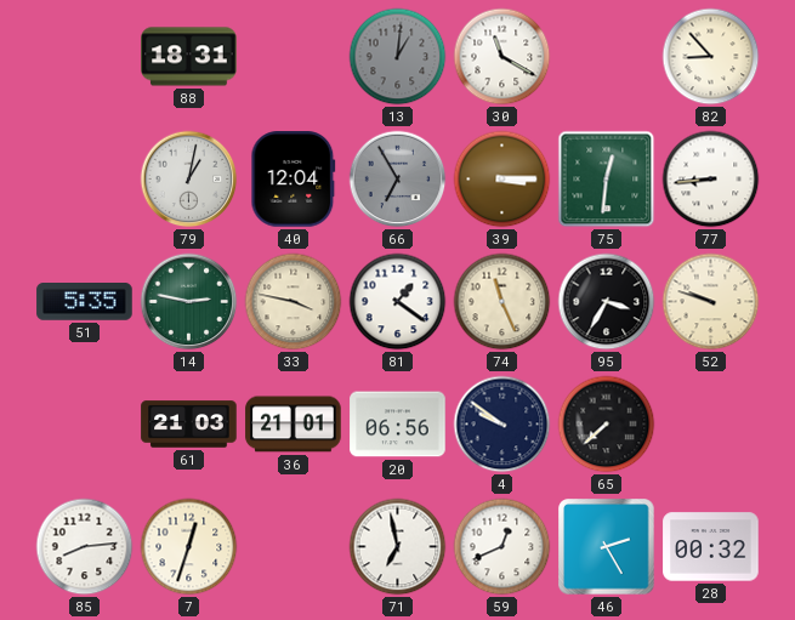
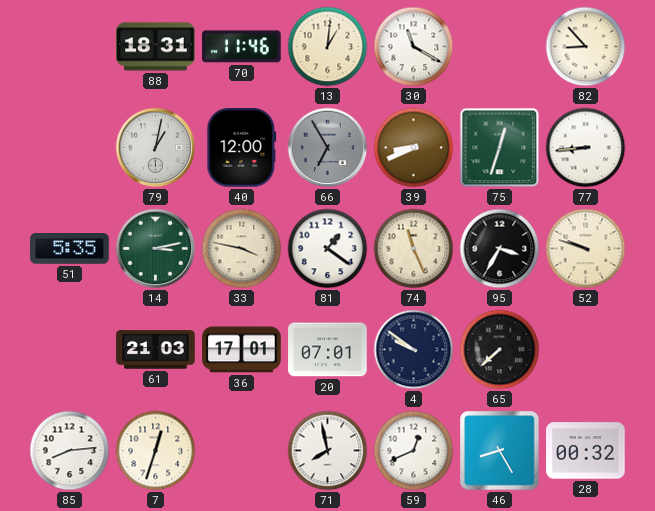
70: none -> 11:46 (242, 47)
13 dial: grey -> cream (328, 47)
40: 12:04 -> 12:00 (242, 148)
39: 3:15 -> 8:41 (414, 148)
75: 12:31 -> 12:33 (500, 148)
14: 2:47 -> 3:13 (156, 249)
36: 21:01 -> 17:01 (242, 350)
20: 06:56 -> 07:01 (328, 350)
71: 6:58 -> 7:58 (328, 451)
46: 2:25 -> 8:25 (500, 451)
